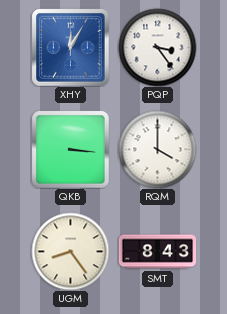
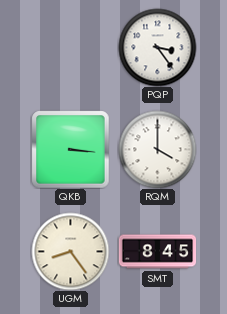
XHY: 12:05 -> none (70, 47)
SMT: 8:43 -> 8:45 (157, 252)
